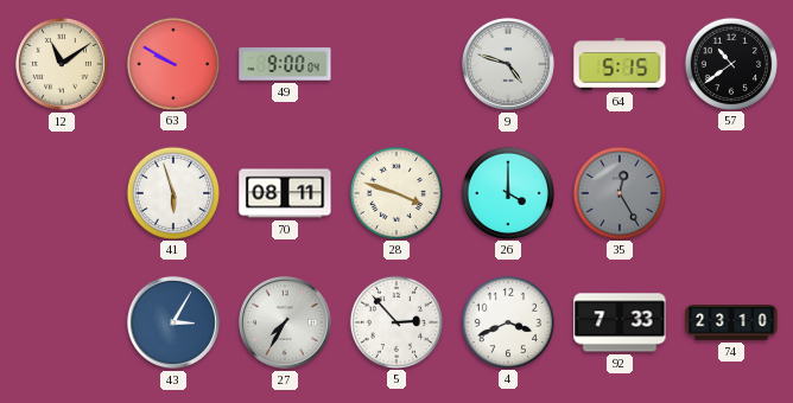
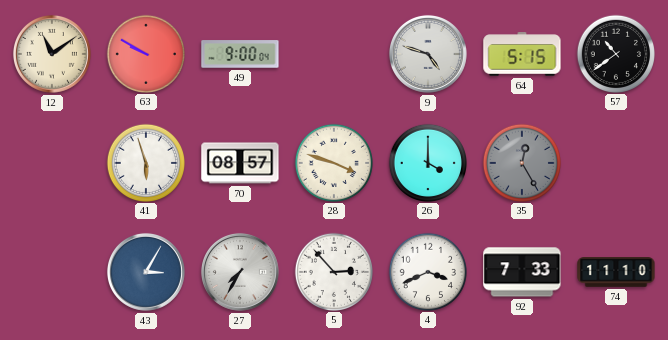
70: 08:11 -> 08:57 (240, 163)
74: 23:10 -> 11:10 (616, 272)
